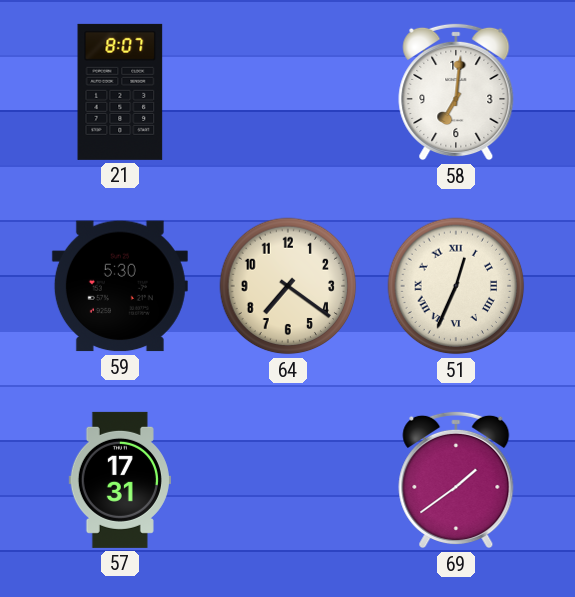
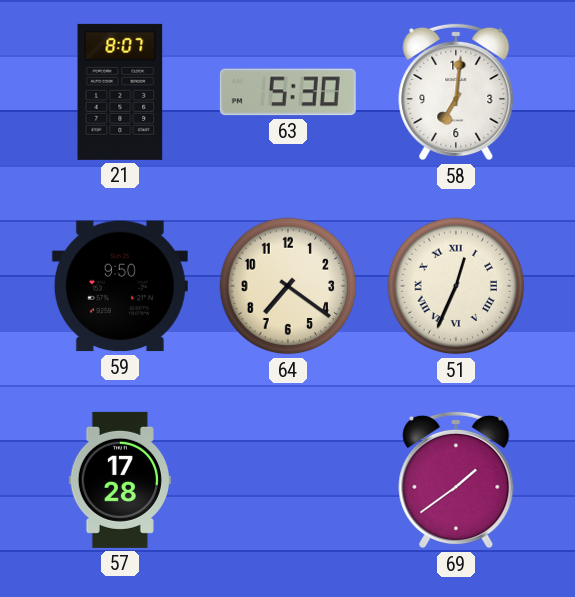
63: none -> 5:30 (288, 92)
59: 5:30 -> 9:50 (120, 286)
57: 17:31 -> 17:28 (120, 480)
